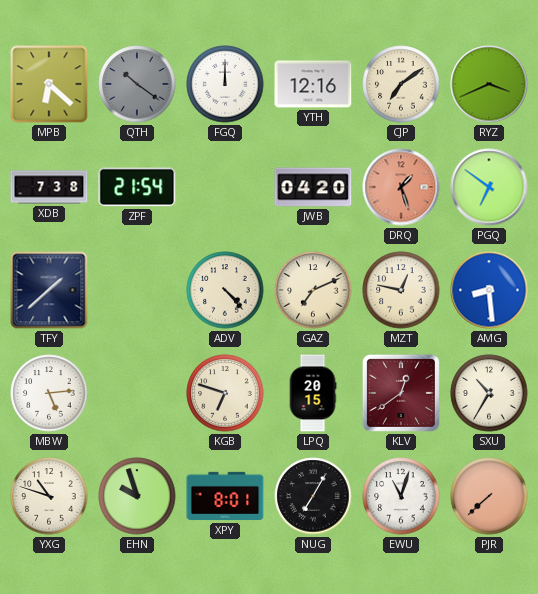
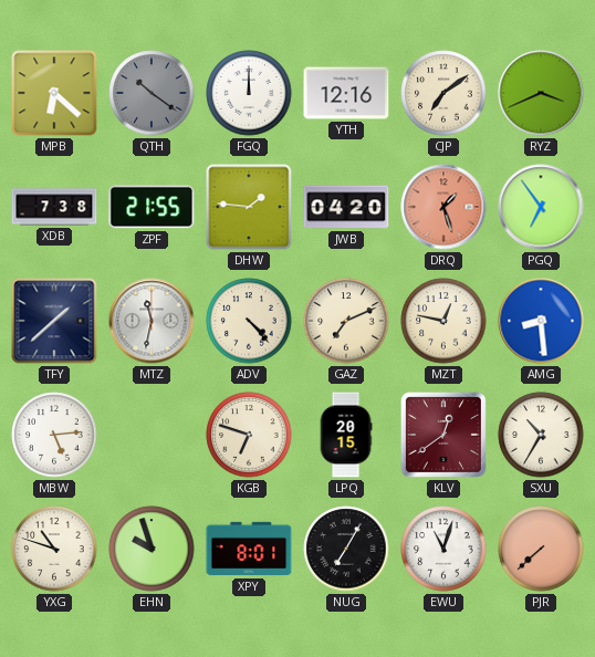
ZPF: 21:54 -> 21:55 (152, 207)
DHW: none -> 1:46 (249, 207)
PGQ: 6:51 -> 6:54 (541, 207)
MTZ: none -> 11:32 (152, 321)
